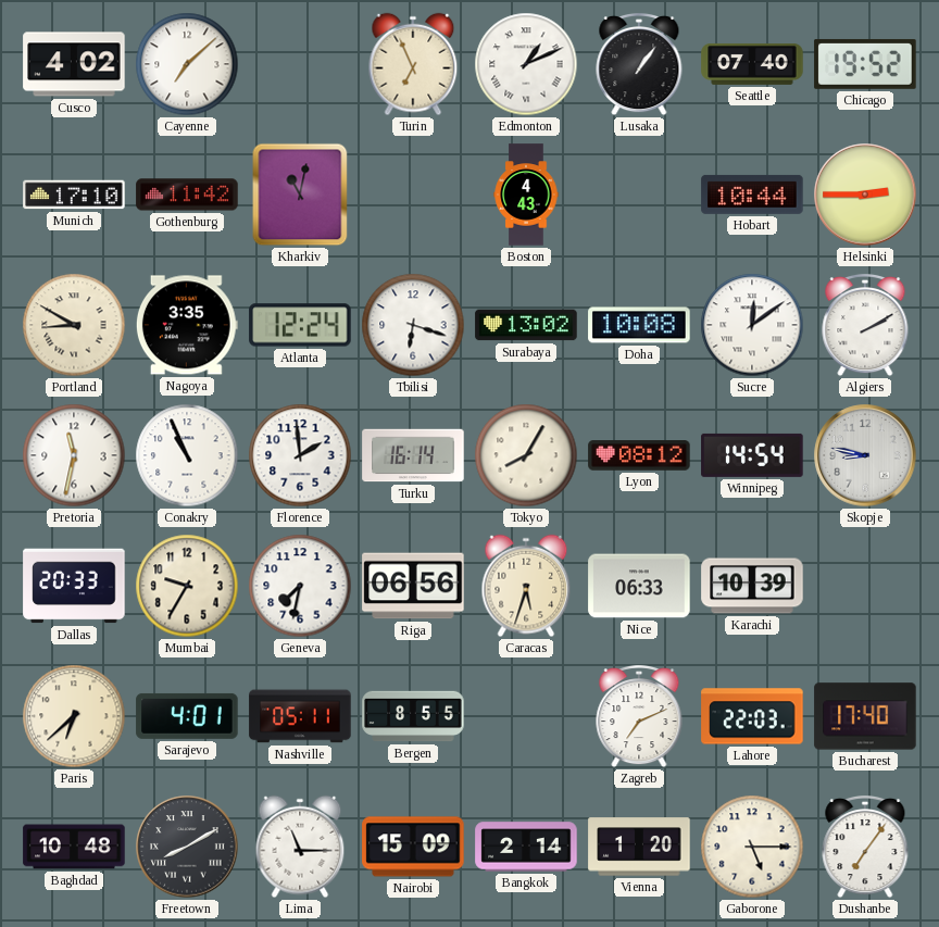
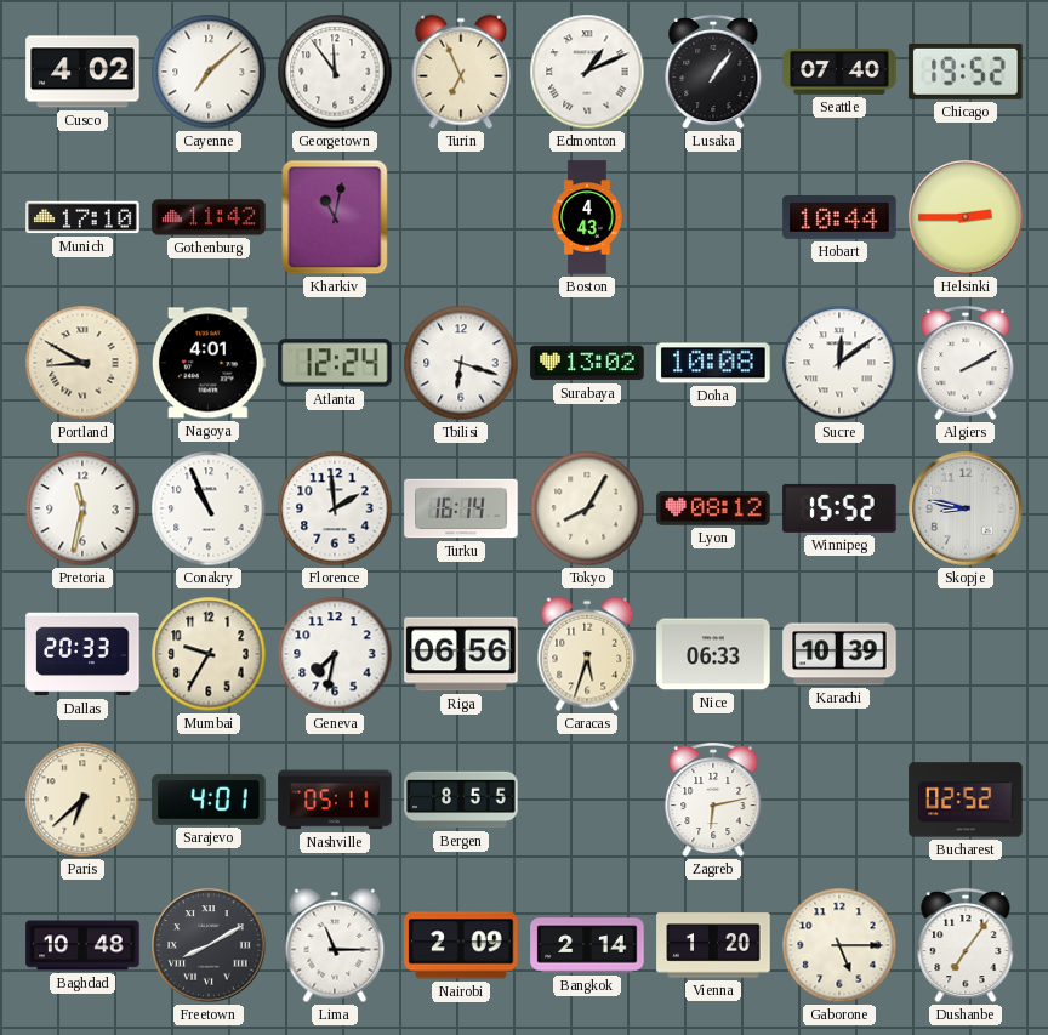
Georgetown: none -> 11:54 (335, 72)
Nagoya: 3:35 -> 4:01 (209, 363)
Winnipeg: 14:54 -> 15:52 (839, 508)
Zagreb: 7:11 -> 6:13 (713, 800)
Lahore: 22:03 -> none (752, 716)
Bucharest: 17:40 -> 02:52 (966, 800)
Nairobi: 15:09 -> 2:09 (461, 945)
